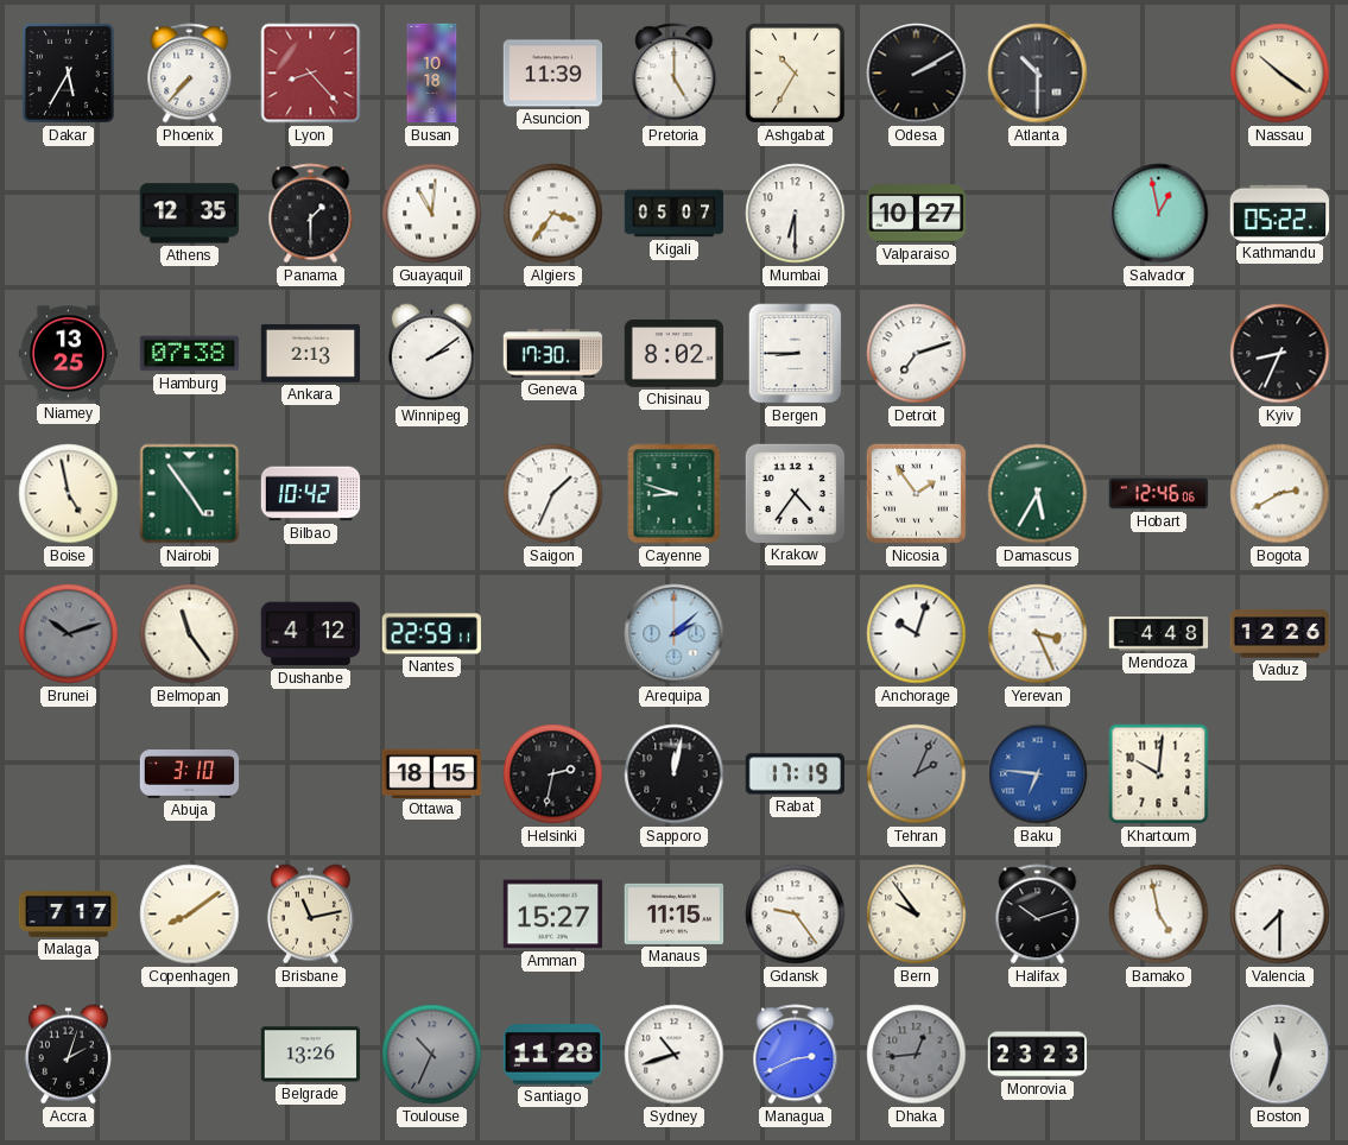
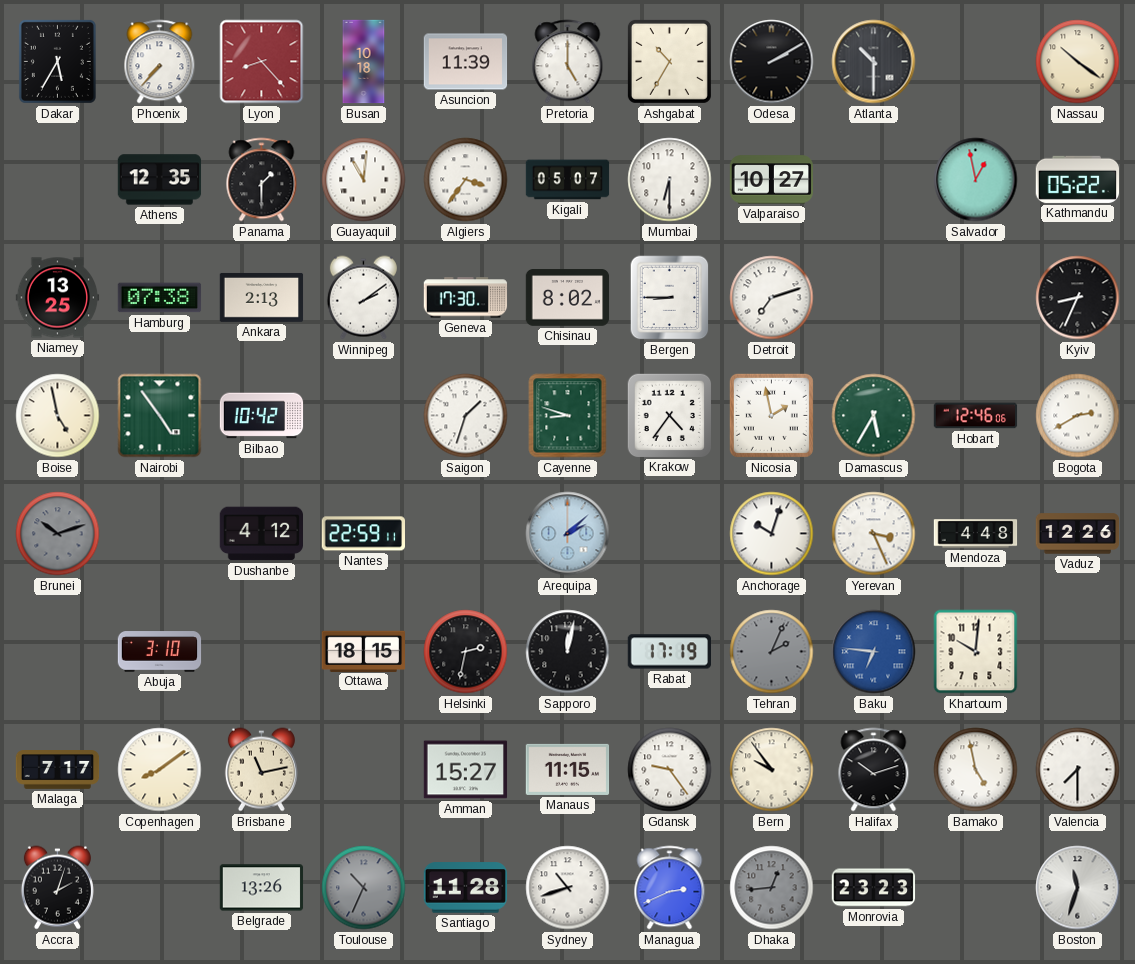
Saigon: 1:34 -> 1:33 (466, 416)
Nicosia: 1:54 -> 1:58 (771, 415)
Belmopan: 11:24 -> none (190, 634)
